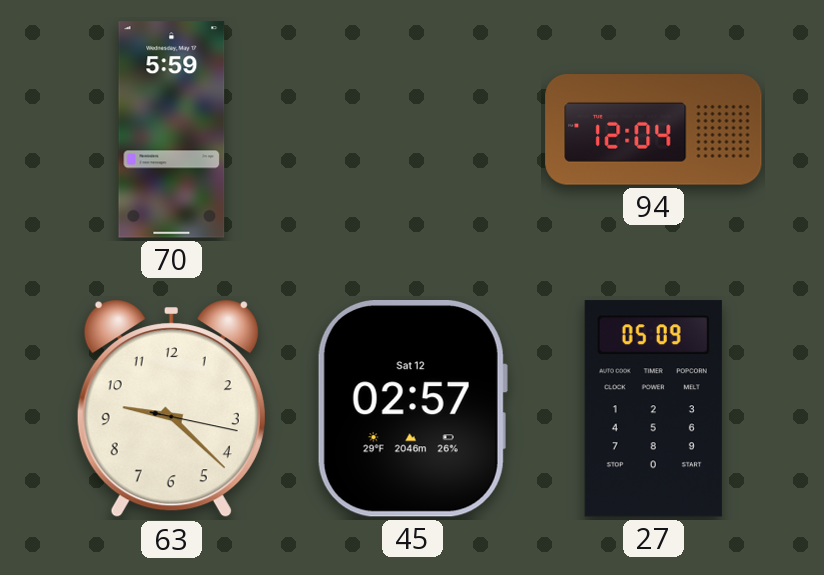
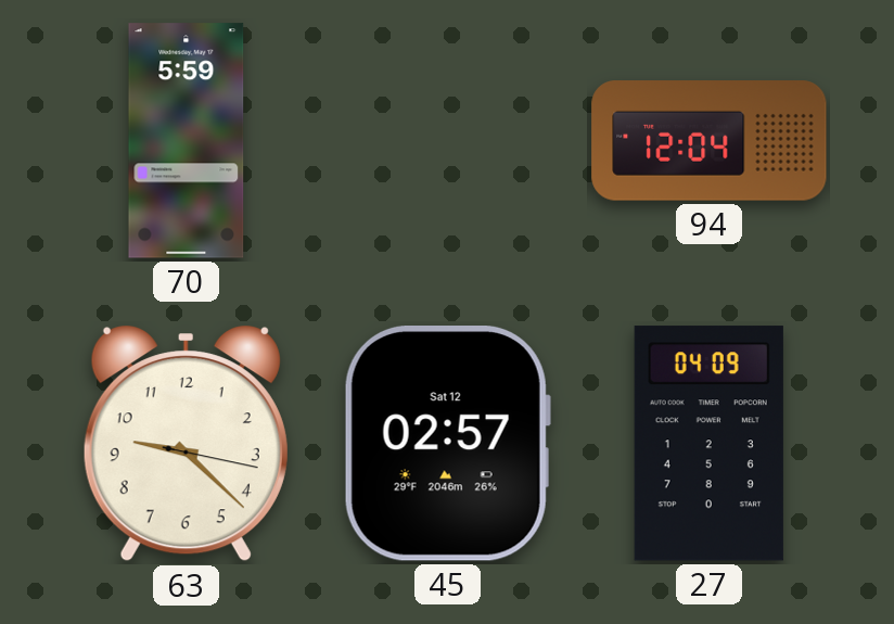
27: 05:09 -> 04:09 (708, 444)
